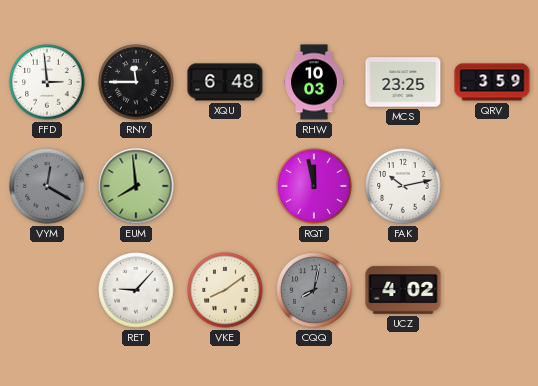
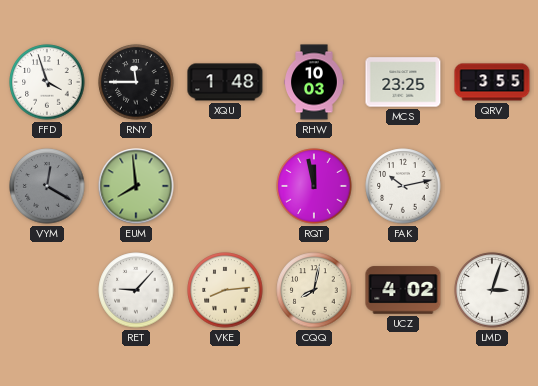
FFD: 2:59 -> 3:57 (47, 82)
XQU: 6:48 -> 1:48 (225, 82)
QRV: 3:59 -> 3:55 (492, 82)
VKE: 8:09 -> 8:14 (225, 290)
CQQ dial: grey -> cream (314, 290)
LMD: none -> 3:03 (492, 290)
